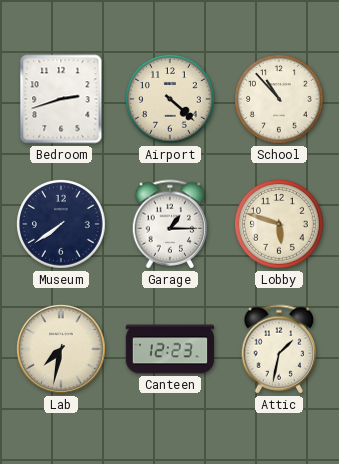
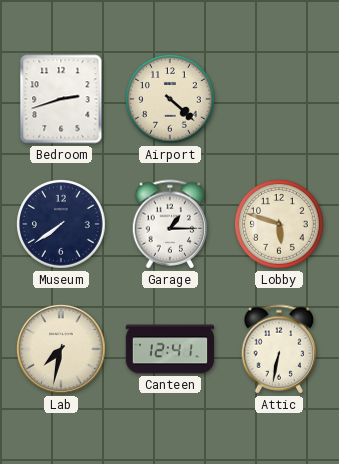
School: 10:53 -> none (280, 100)
Canteen: 12:23 -> 12:41 (170, 349)
Attic: 1:32 -> 6:32 (279, 349)
